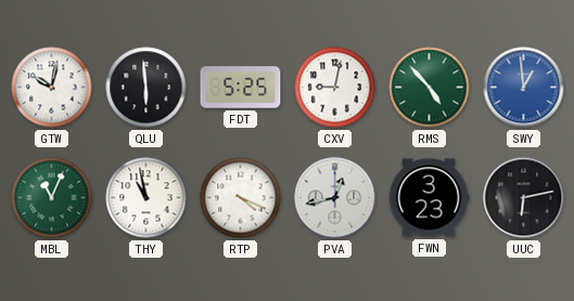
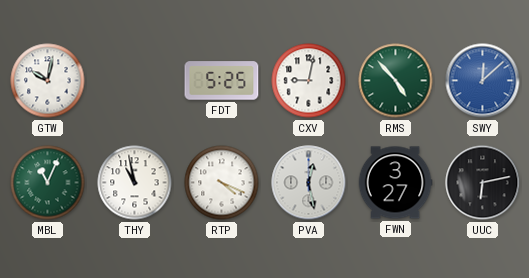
QLU: 5:59 -> none (146, 88)
SWY: 12:59 -> 12:08 (483, 81)
PVA: 12:43 -> 12:28 (309, 183)
FWN: 3:23 -> 3:27 (395, 183)
